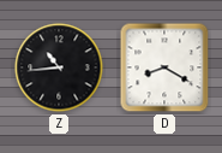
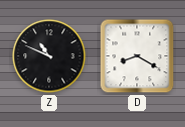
Z: 10:44 -> 10:49 (49, 56)
